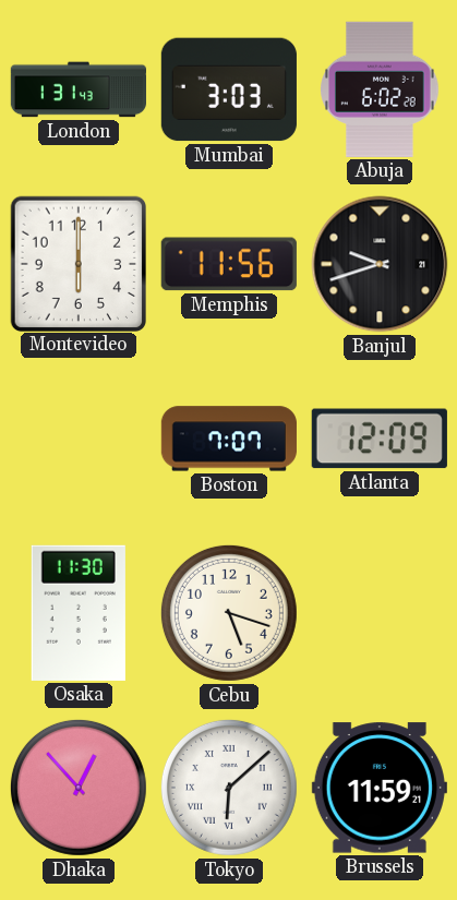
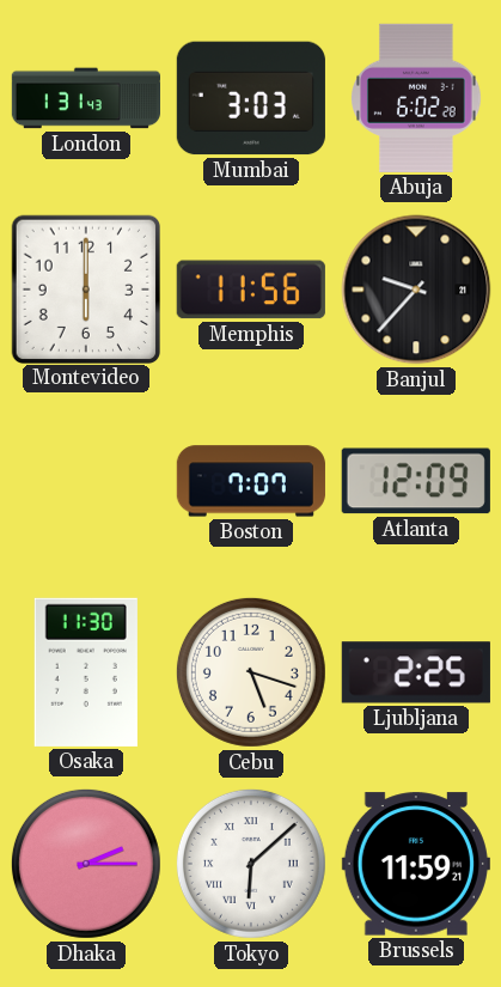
Banjul: 9:42 -> 9:37 (416, 290)
Ljubljana: none -> 2:25 (416, 672)
Dhaka: 12:53 -> 2:15 (86, 864)
